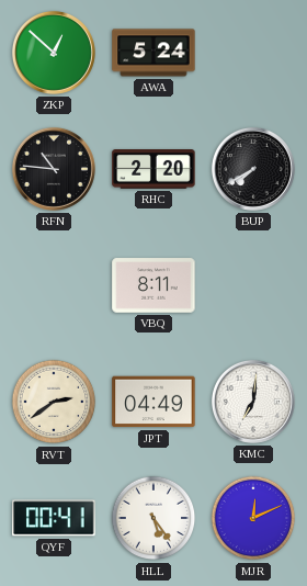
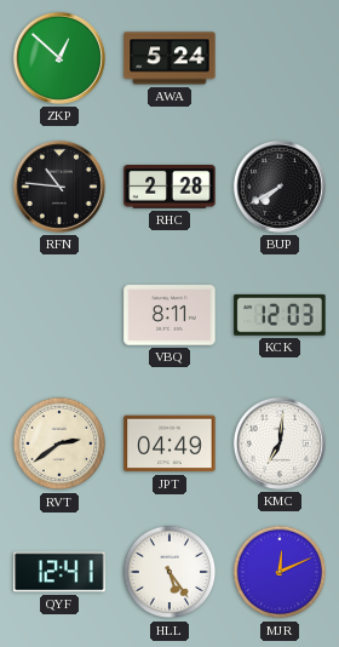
RHC: 2:20 -> 2:28 (169, 188)
KCK: none -> 12:03 (280, 315)
QYF: 00:41 -> 12:41 (59, 572)
